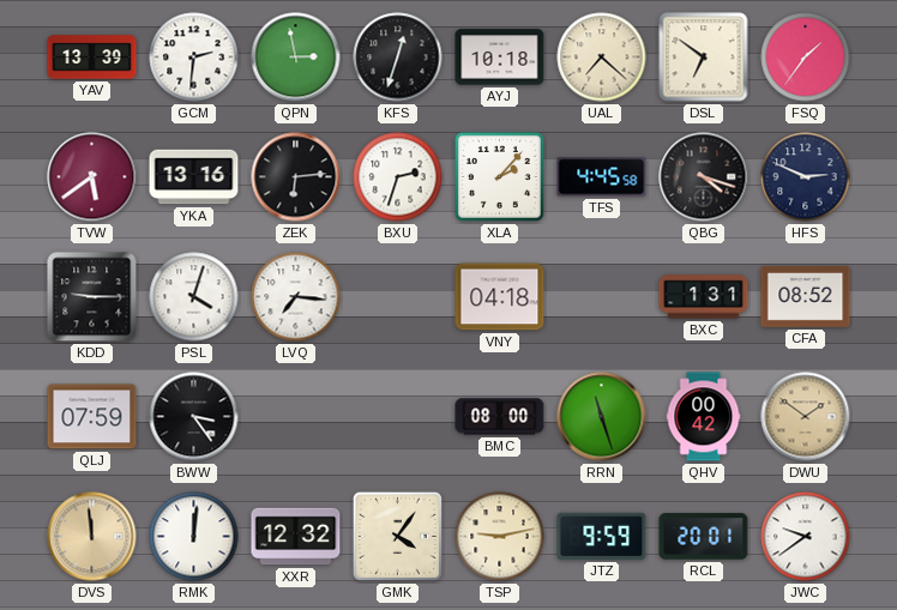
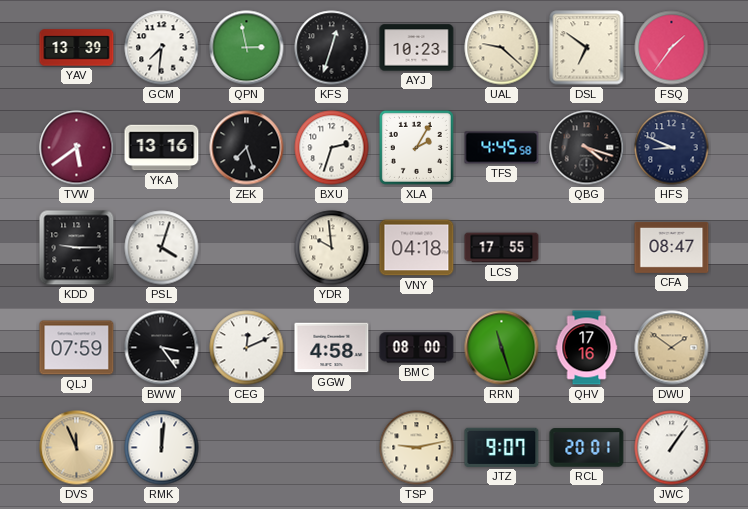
GCM: 2:31 -> 7:31 (162, 48)
AYJ: 10:18 -> 10:23 (417, 48)
UAL: 7:22 -> 9:22 (502, 48)
ZEK: 6:14 -> 7:27 (247, 148)
XLA: 2:07 -> 2:05 (416, 147)
HFS: 2:49 -> 8:49 (672, 148)
LVQ: 7:16 -> none (296, 297)
YDR: none -> 9:59 (332, 248)
LCS: none -> 17:55 (502, 248)
BXC: 1:31 -> none (704, 297)
CFA: 08:52 -> 08:47 (672, 247)
CEG: none -> 12:11 (247, 348)
GGW: none -> 4:58 (332, 348)
QHV: 00:42 -> 17:16 (587, 348)
DVS: 11:59 -> 11:56 (77, 448)
XXR: 12:32 -> none (296, 537)
GMK: 4:06 -> none (397, 536)
JTZ: 9:59 -> 9:07 (502, 447)
JWC: 9:39 -> 1:06 (672, 448)
